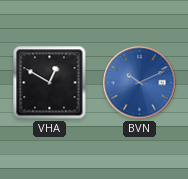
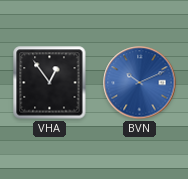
VHA: 12:50 -> 12:54 (50, 83)
